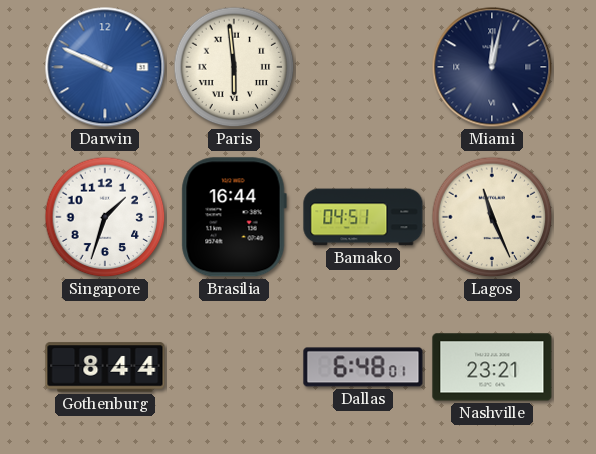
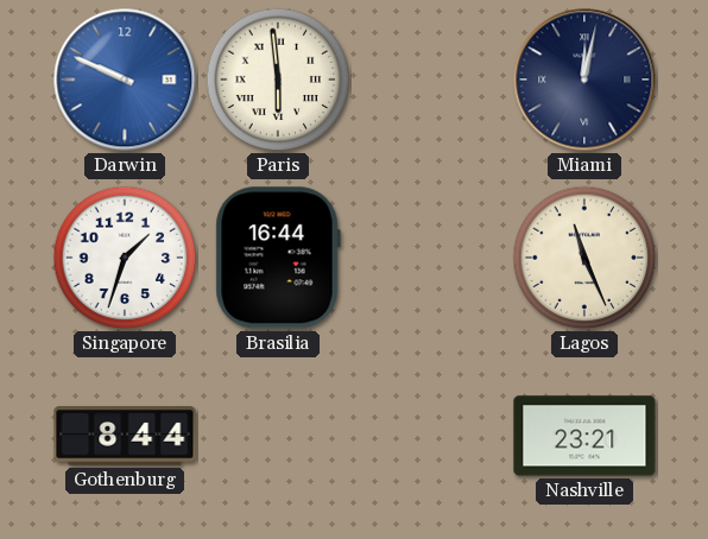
Bamako: 04:51 -> none (363, 217)
Dallas: 6:48 -> none (363, 367)
